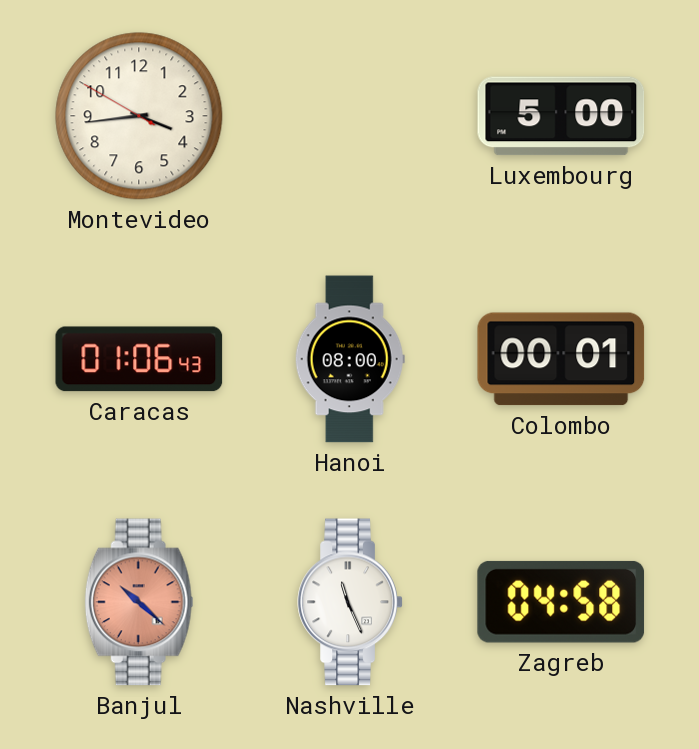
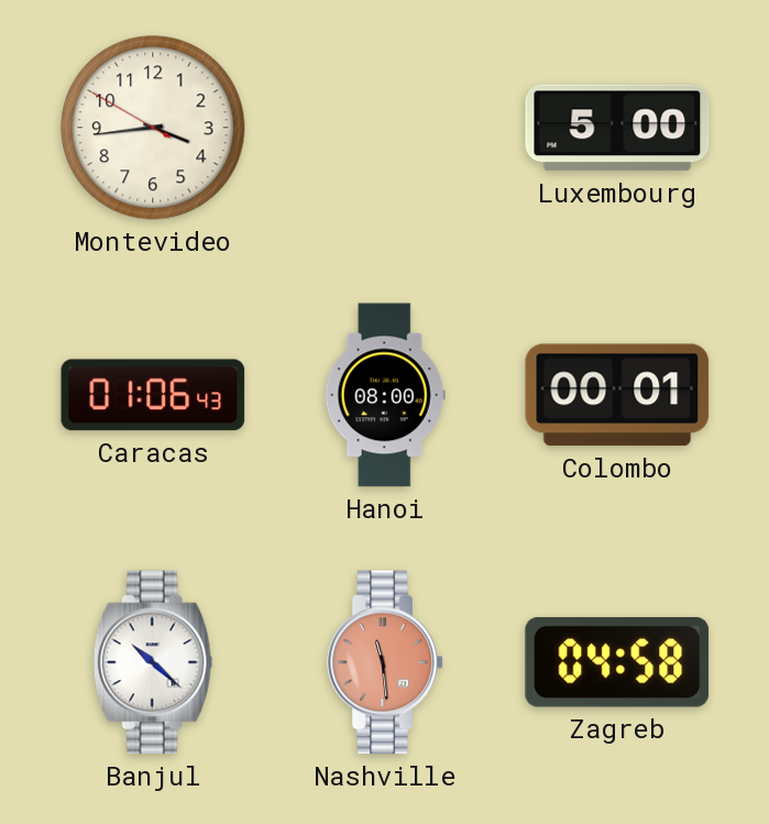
Banjul dial: salmon -> white (153, 662)
Nashville: 11:26 -> 11:29 (385, 662)
Nashville dial: white -> salmon (385, 662)
